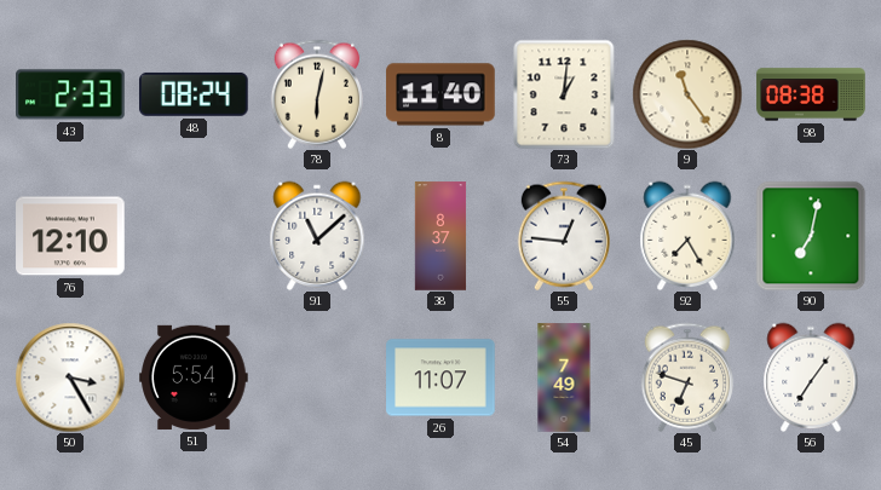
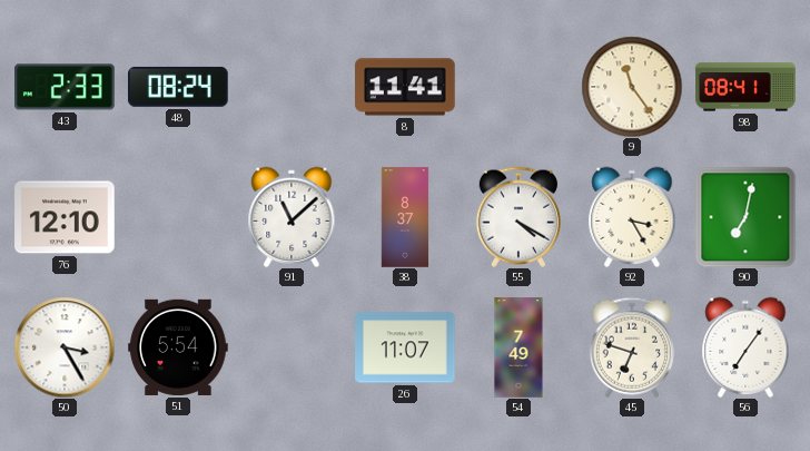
78: 6:02 -> none (317, 94)
8: 11:40 -> 11:41 (405, 87)
73: 1:01 -> none (564, 94)
98: 08:38 -> 08:41 (745, 87)
55: 12:46 -> 4:20 (518, 217)
92: 7:25 -> 3:25 (632, 217)
